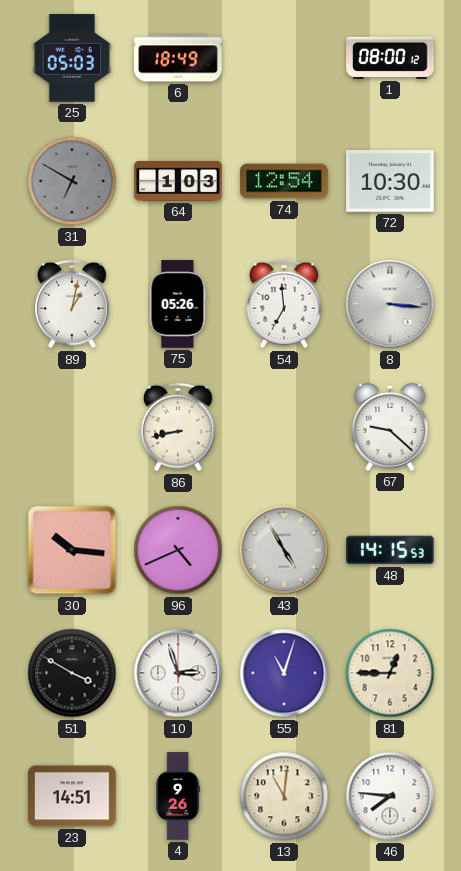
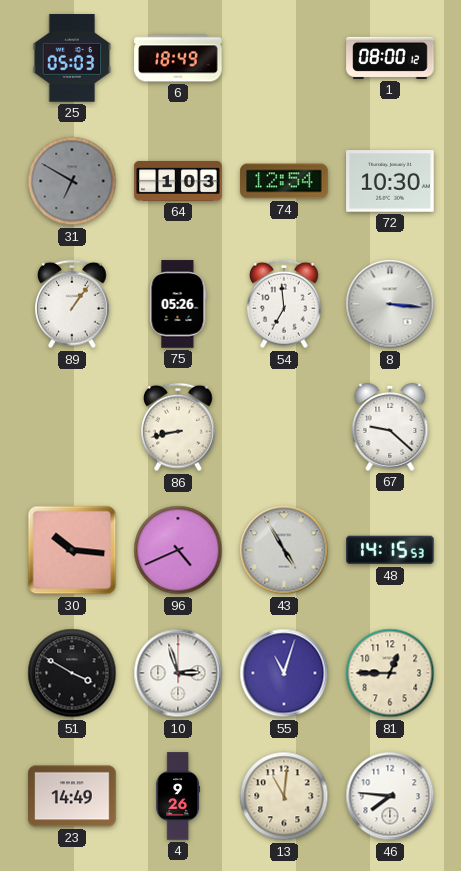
89: 1:02 -> 1:06 (73, 304)
23: 14:51 -> 14:49 (72, 796)
